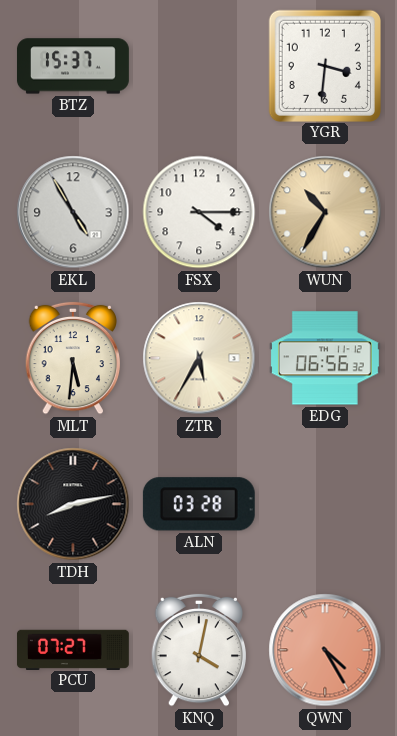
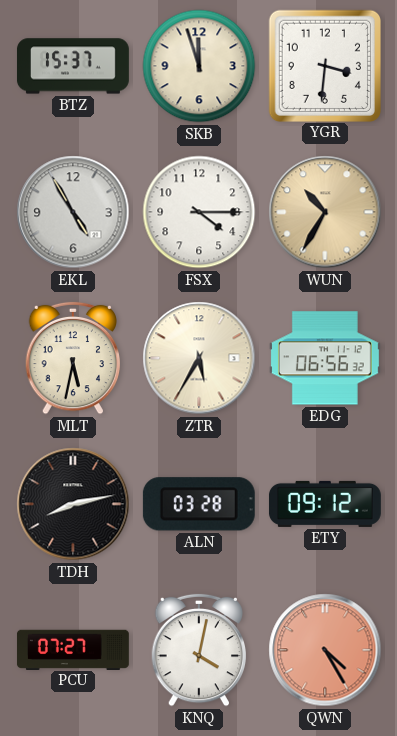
SKB: none -> 11:57 (199, 66)
MLT: 5:31 -> 5:32 (73, 358)
ETY: none -> 09:12 (325, 504)
